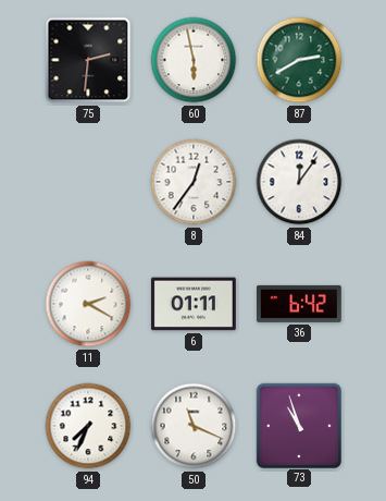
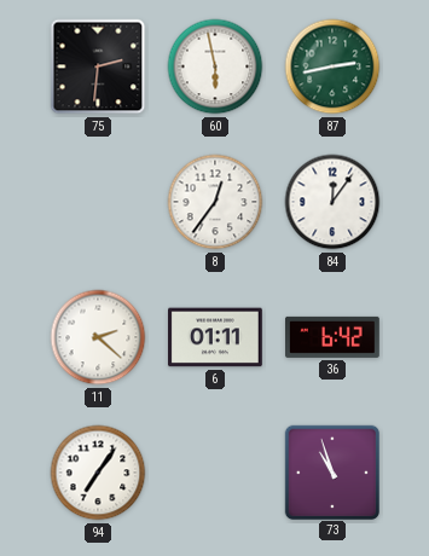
87: 2:40 -> 2:43 (332, 66)
11: 2:20 -> 2:22 (98, 337)
94: 7:34 -> 7:06 (98, 473)
50: 11:19 -> none (194, 426)
